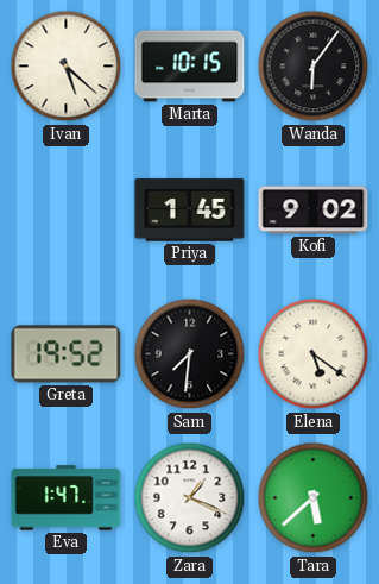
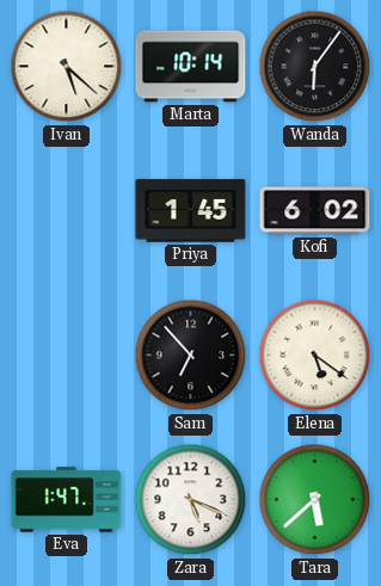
Marta: 10:15 -> 10:14 (191, 67)
Kofi: 9:02 -> 6:02 (315, 211)
Greta: 19:52 -> none (67, 354)
Sam: 7:31 -> 6:53 (191, 356)
Zara: 1:19 -> 5:19 (191, 500)
